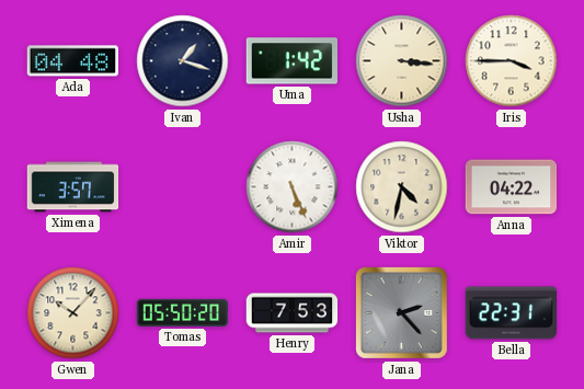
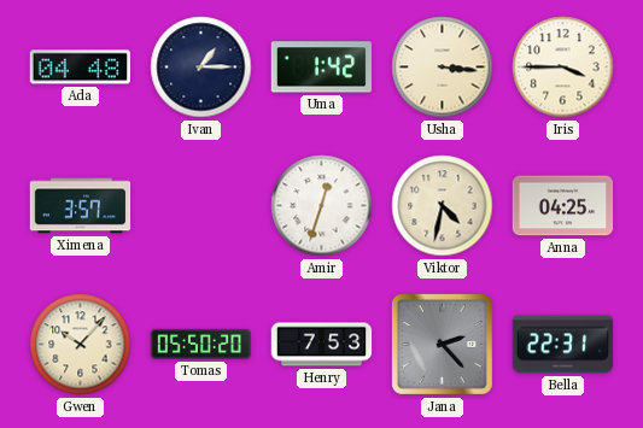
Ivan: 1:18 -> 1:15 (201, 68)
Amir: 5:26 -> 12:33 (322, 206)
Anna: 04:22 -> 04:25 (563, 206)
